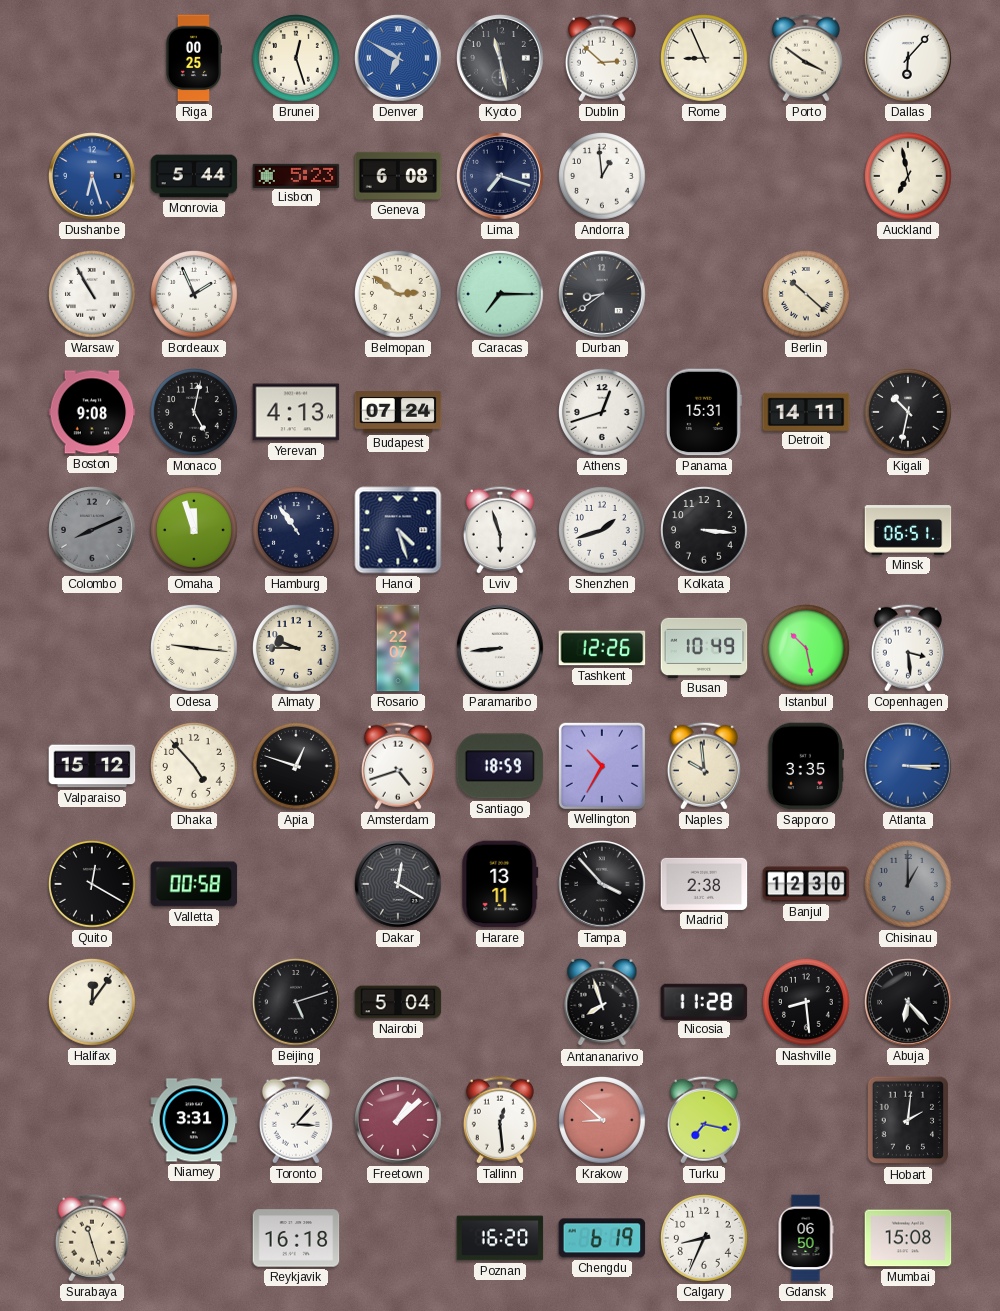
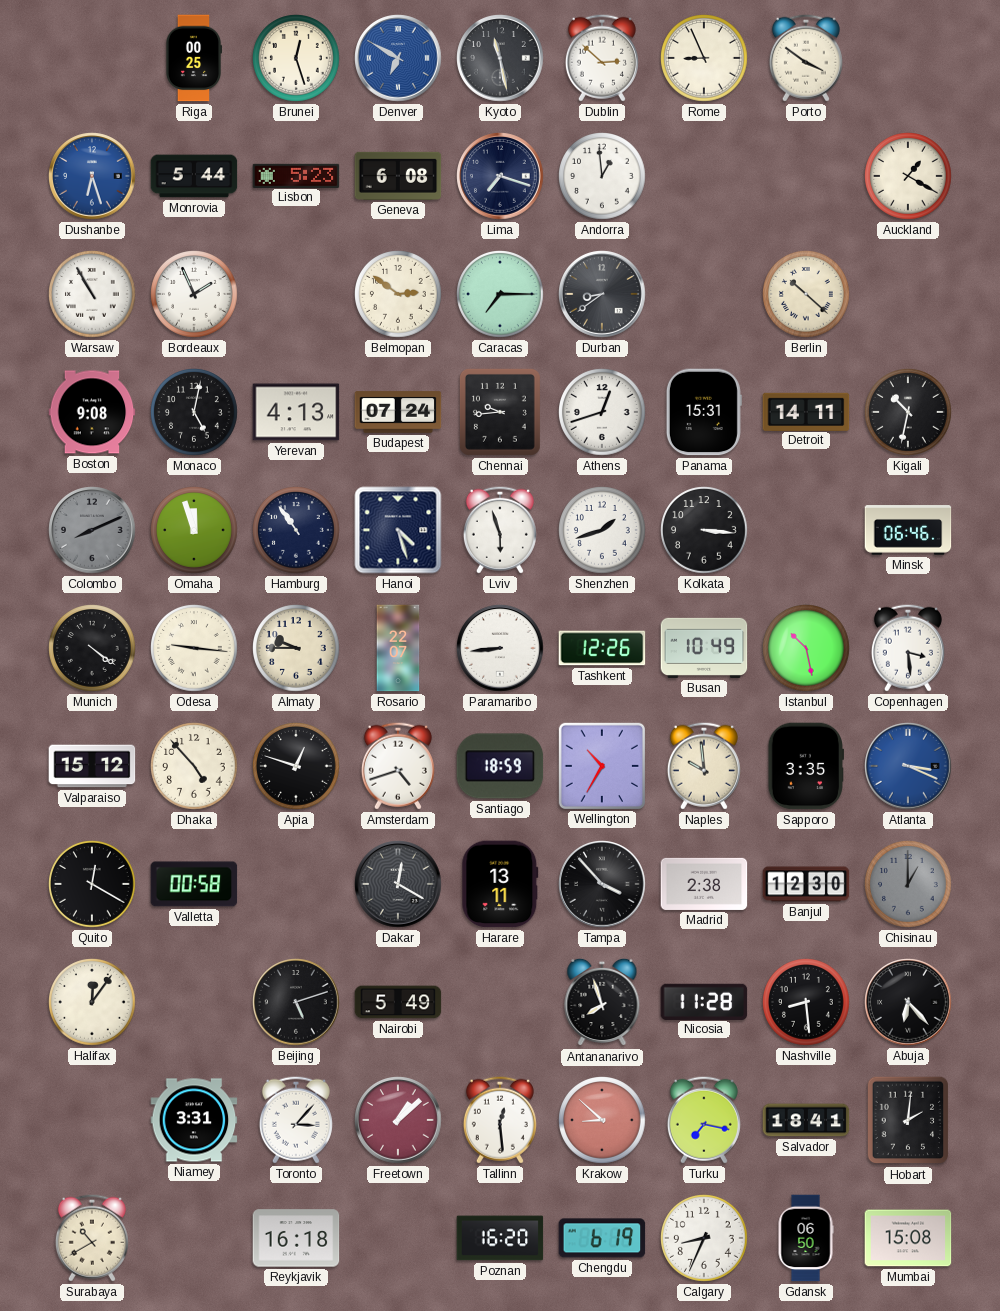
Dallas: 6:07 -> none (908, 58)
Auckland: 6:58 -> 1:20 (909, 177)
Chennai: none -> 9:44 (500, 412)
Minsk: 06:51 -> 06:46 (908, 530)
Munich: none -> 4:21 (93, 649)
Atlanta: 3:15 -> 3:19 (908, 766)
Nairobi: 5:04 -> 5:49 (398, 1002)
Salvador: none -> 18:41 (806, 1120)
Surabaya: 11:27 -> 10:40 (92, 1238)
